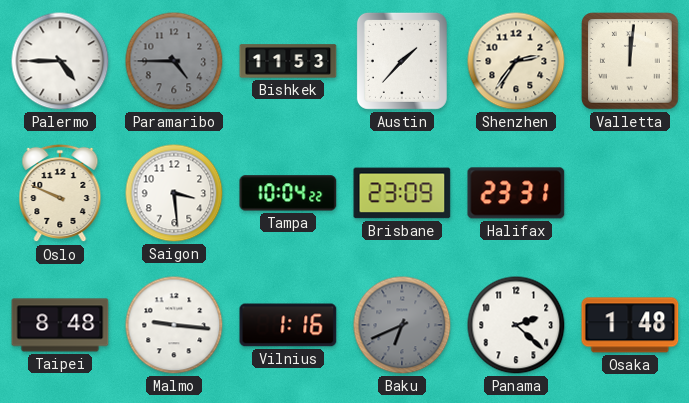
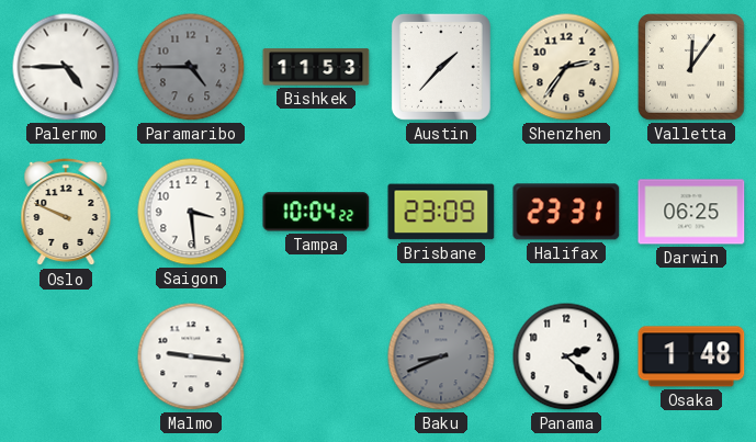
Valletta: 12:01 -> 12:06 (691, 67)
Darwin: none -> 06:25 (691, 212)
Taipei: 8:48 -> none (60, 325)
Vilnius: 1:16 -> none (288, 325)
Baku: 6:41 -> 8:41 (441, 356)
